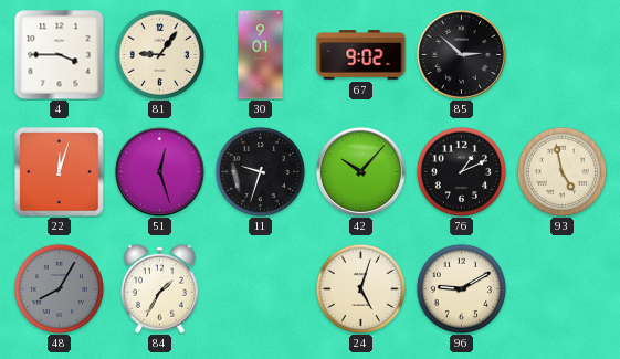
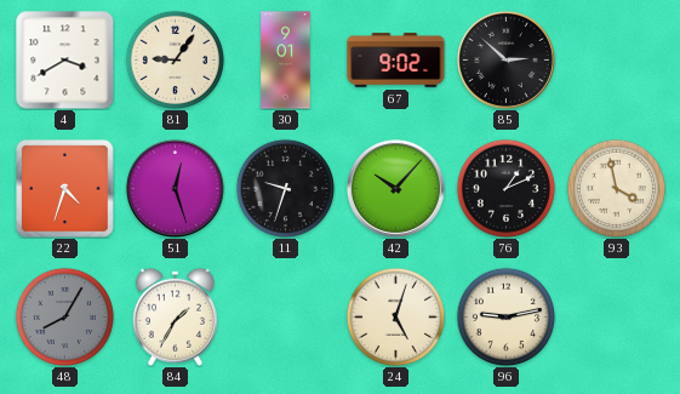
4: 3:45 -> 3:40 (65, 61)
22: 12:03 -> 4:33 (65, 189)
93: 4:58 -> 3:58 (616, 188)
96: 9:10 -> 9:13 (505, 316)
